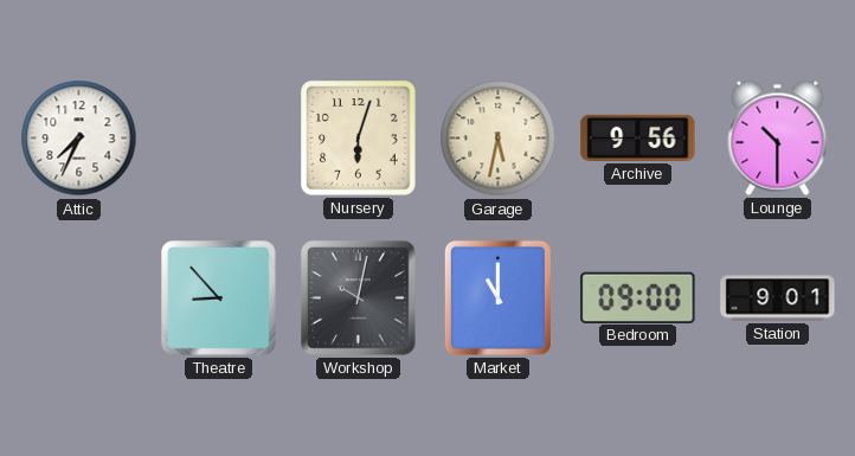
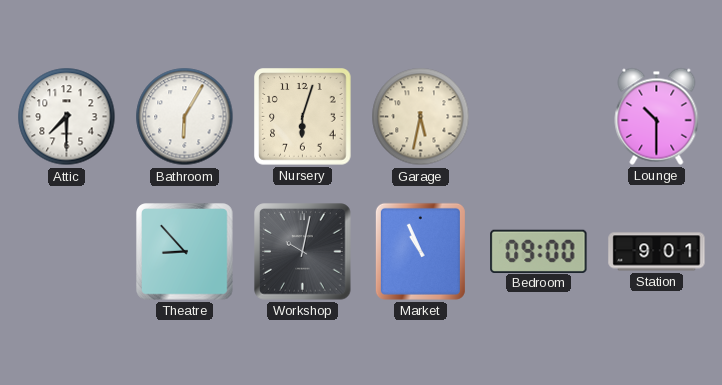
Attic: 7:34 -> 7:30 (67, 117)
Bathroom: none -> 6:05 (185, 117)
Archive: 9:56 -> none (638, 137)
Market: 11:00 -> 10:56 (420, 251)
